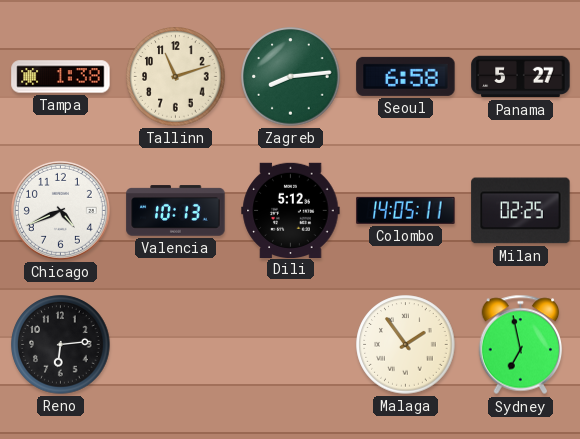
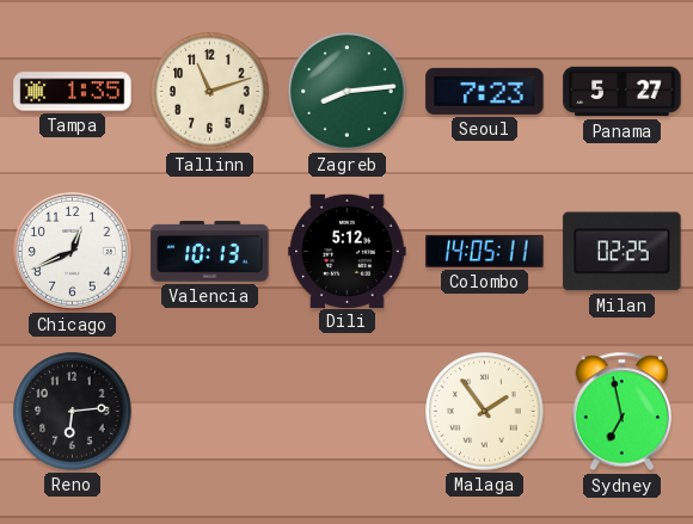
Tampa: 1:38 -> 1:35 (73, 92)
Seoul: 6:58 -> 7:23 (485, 91)
Chicago: 4:41 -> 12:41 (72, 251)
